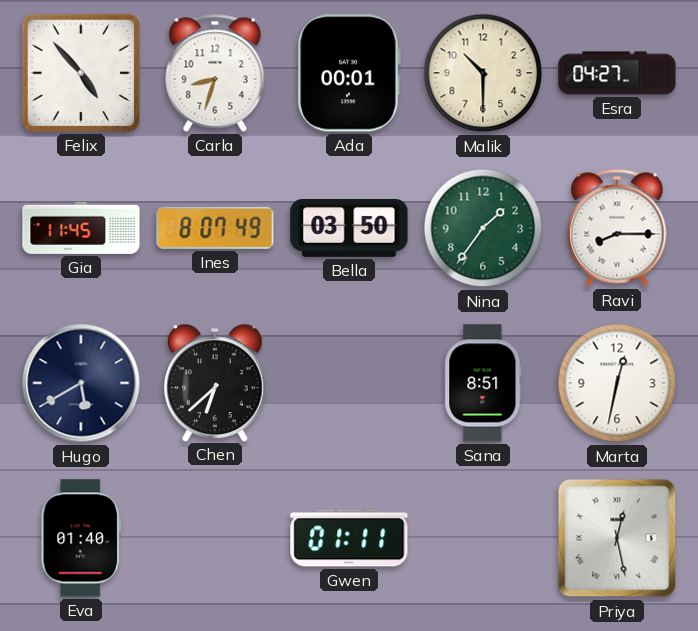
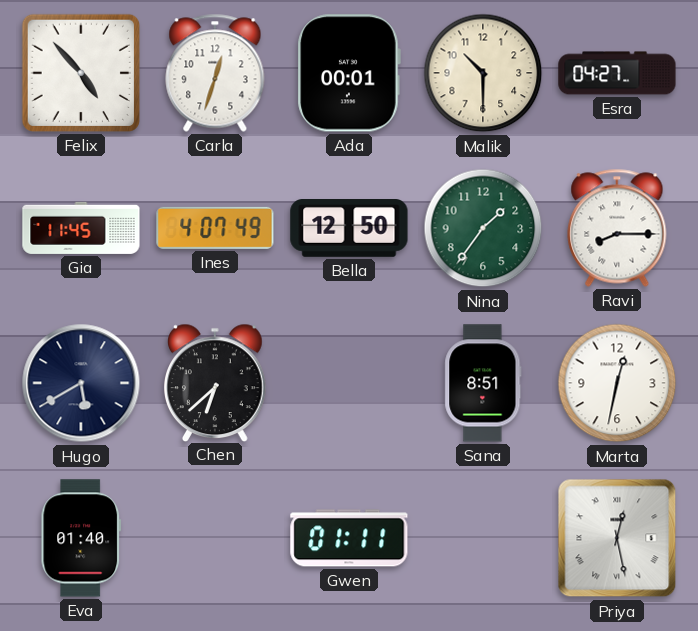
Carla: 8:33 -> 12:33 (215, 73)
Ines: 8:07 -> 4:07 (215, 228)
Bella: 03:50 -> 12:50 (349, 229)
